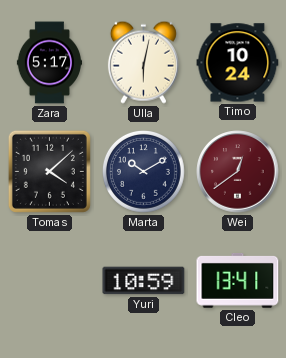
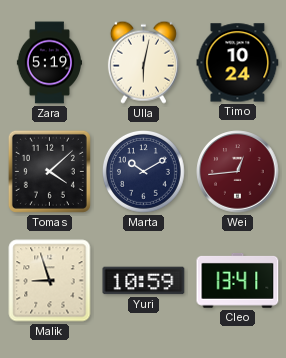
Zara: 5:17 -> 5:19 (49, 63)
Wei: 12:39 -> 12:44 (238, 172)
Malik: none -> 8:57 (50, 281)
